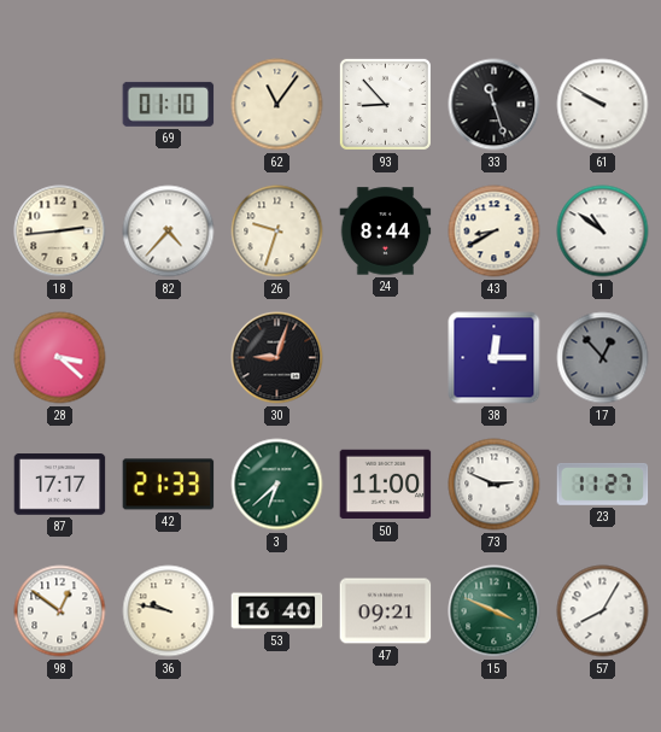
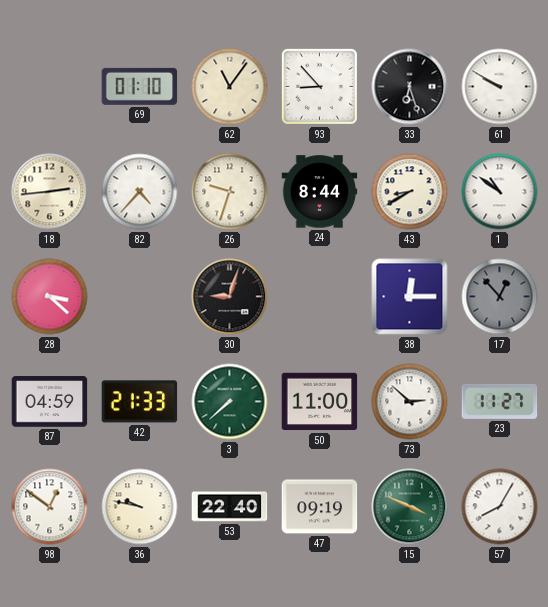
33: 11:27 -> 6:27 (410, 87)
87: 17:17 -> 04:59 (50, 402)
3: 6:38 -> 7:38 (230, 402)
73: 2:49 -> 2:52 (410, 402)
53: 16:40 -> 22:40 (230, 507)
47: 09:21 -> 09:19 (320, 507)
